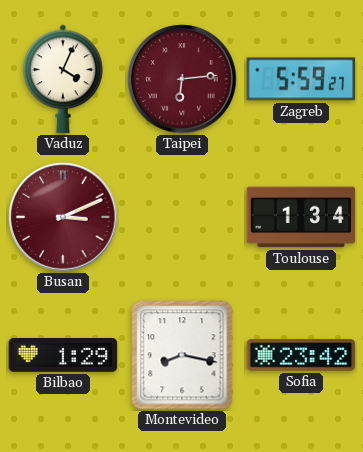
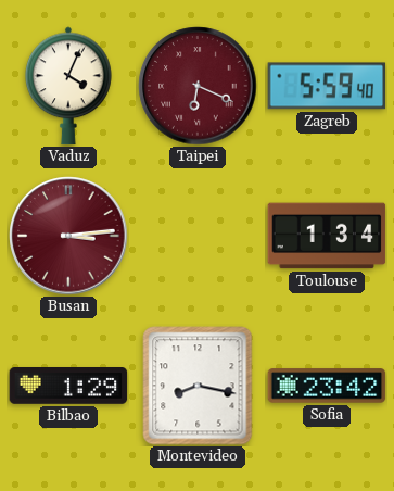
Taipei: 6:14 -> 6:19 (198, 86)
Zagreb: 5:59:27 -> 5:59:40 (327, 86)
Busan: 3:11 -> 3:14 (68, 236)
